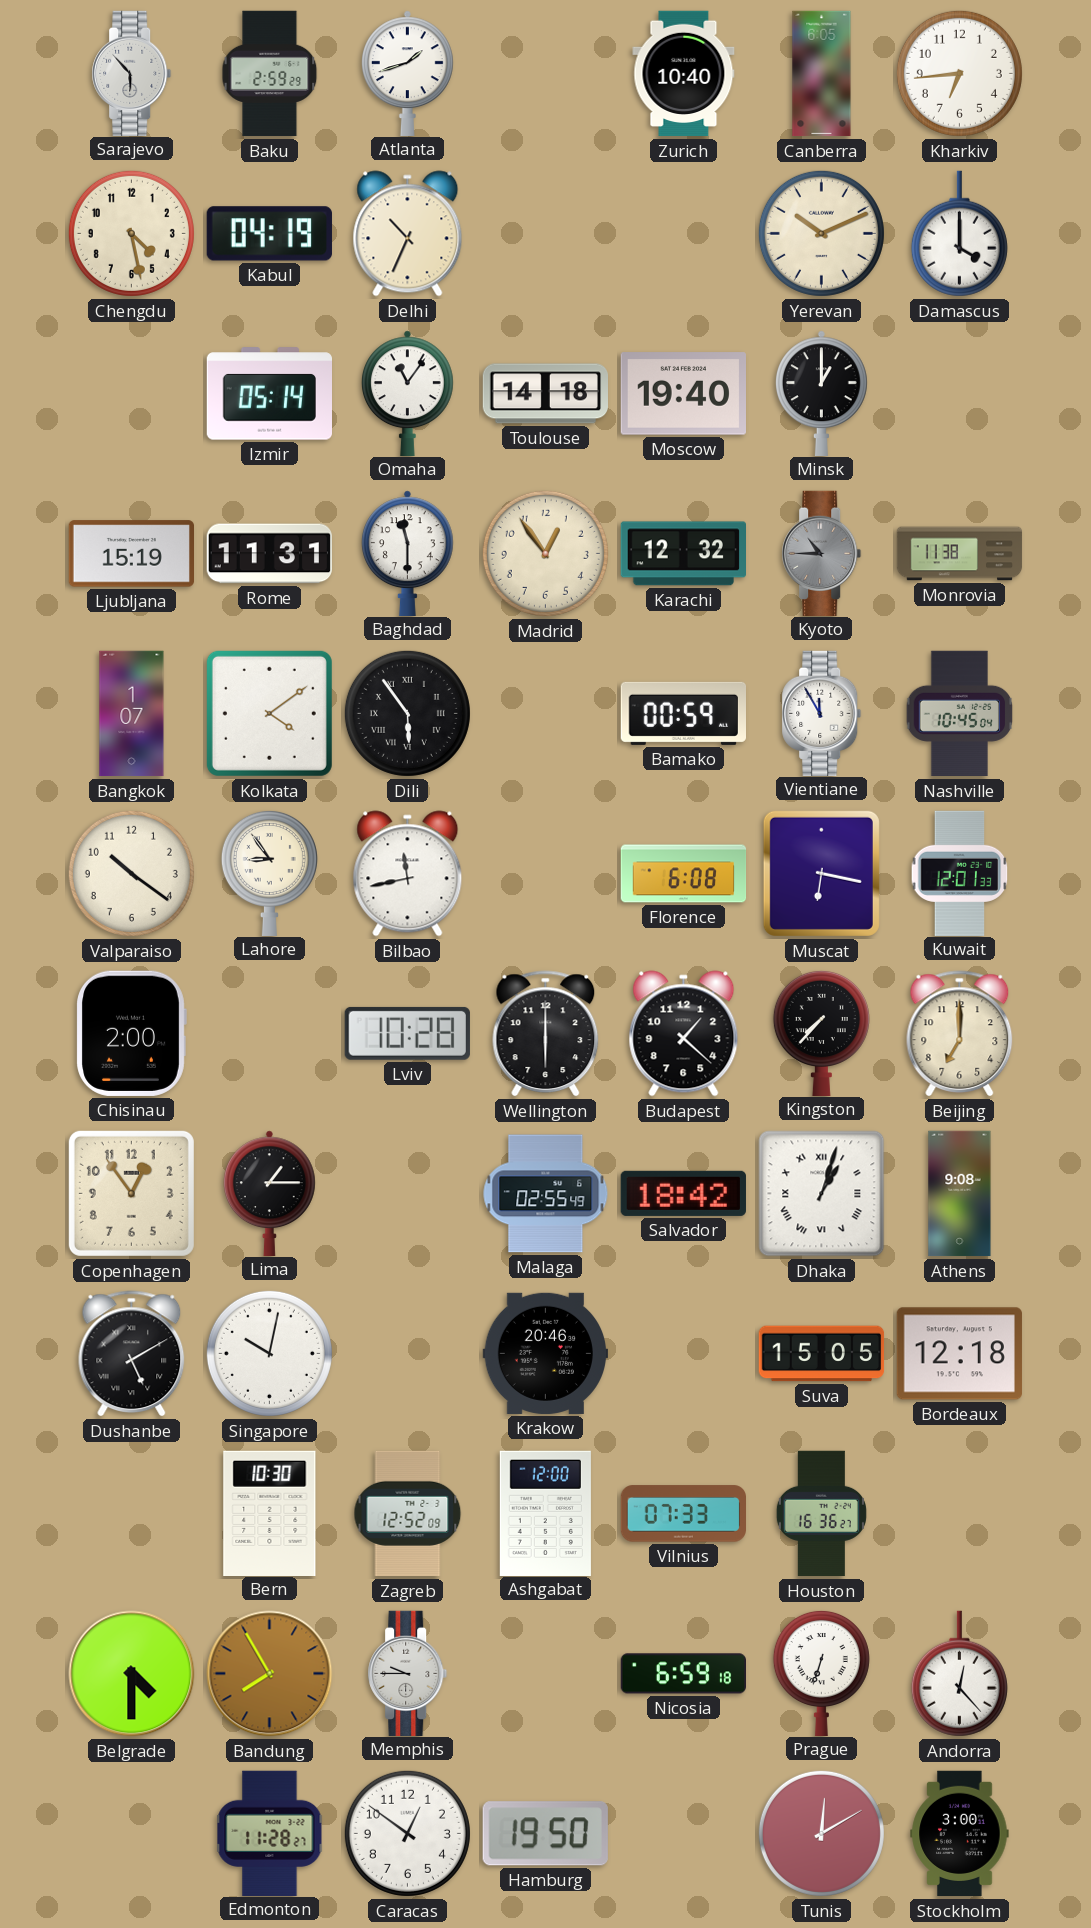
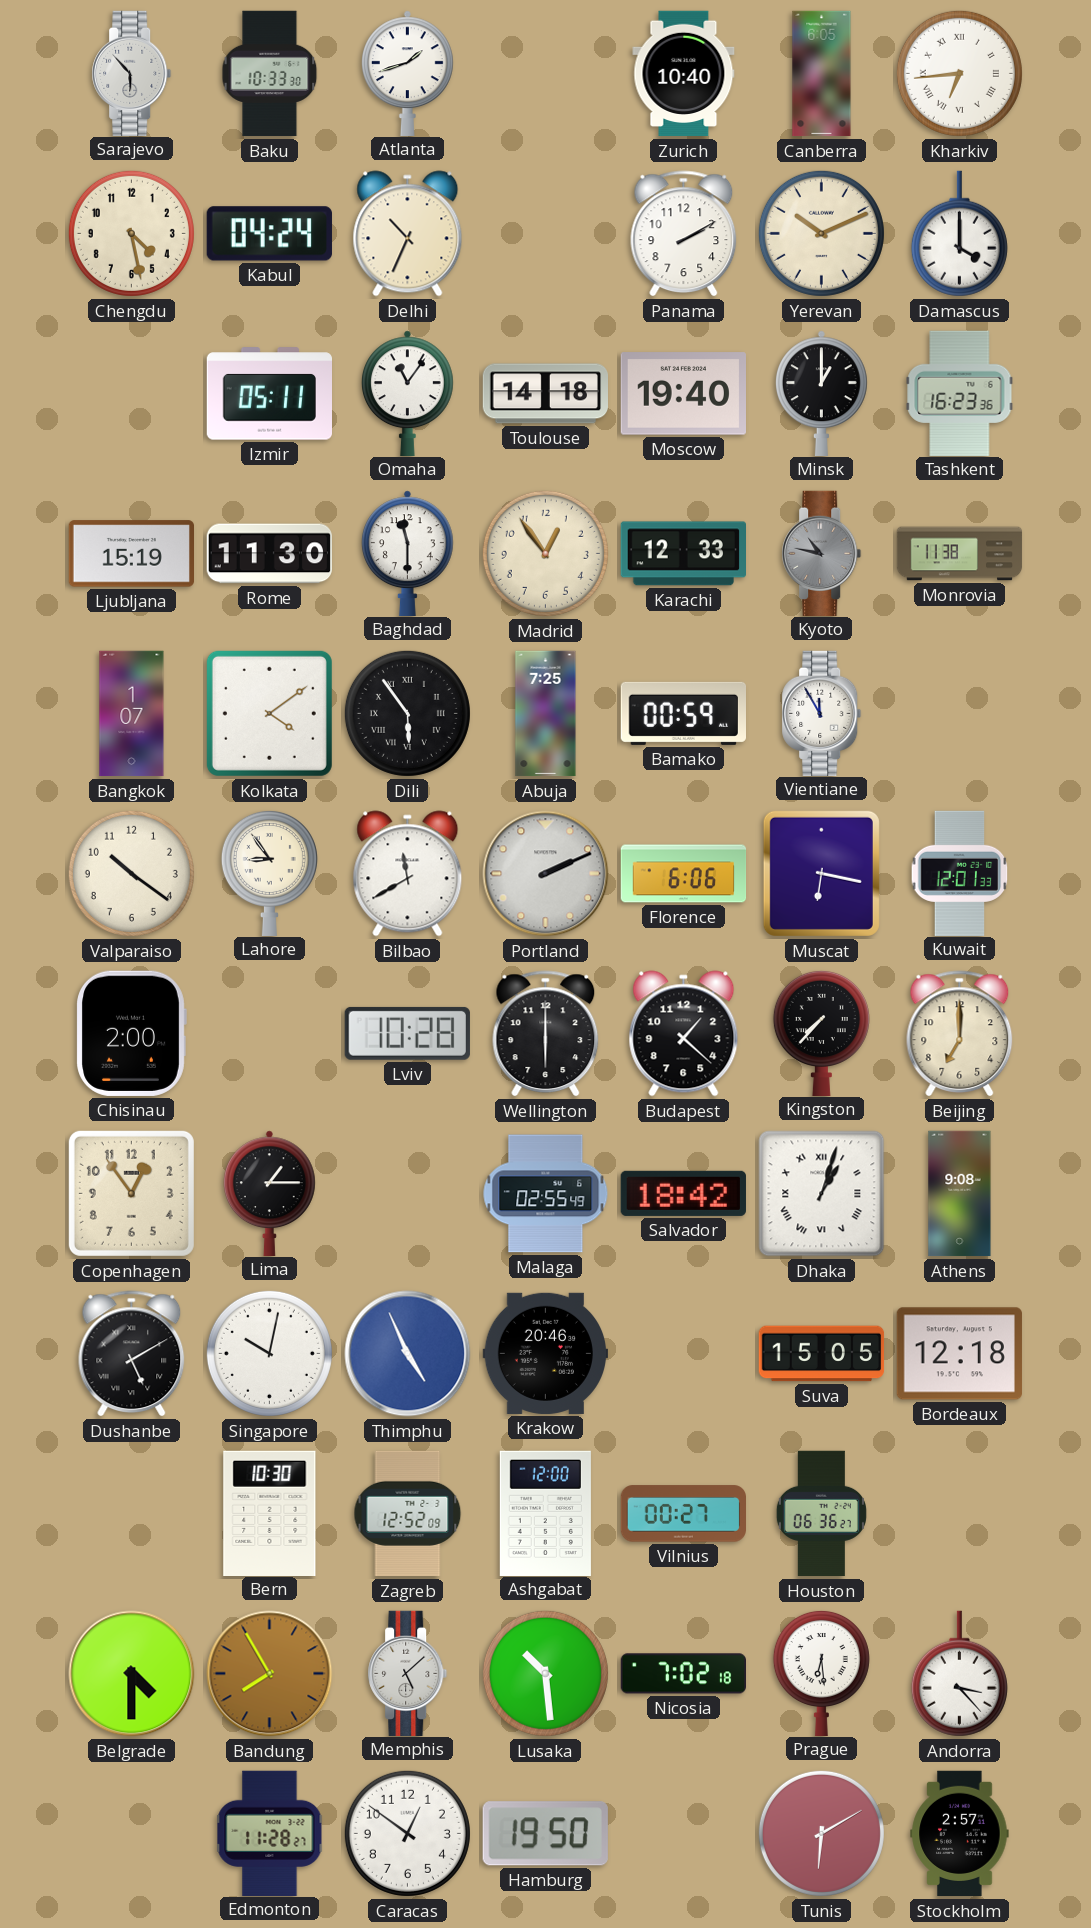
Baku: 2:59 -> 10:33 (270, 74)
Kharkiv numerals: Arabic -> Roman (959, 73)
Kabul: 04:19 -> 04:24 (269, 234)
Panama: none -> 2:10 (684, 234)
Izmir: 05:14 -> 05:11 (269, 394)
Tashkent: none -> 16:23 (960, 393)
Rome: 11:31 -> 11:30 (269, 554)
Karachi: 12:32 -> 12:33 (683, 554)
Kyoto: 10:45 -> 10:47 (822, 553)
Abuja: none -> 7:25 (546, 714)
Nashville: 10:45 -> none (960, 714)
Bilbao: 11:43 -> 11:40 (408, 874)
Portland: none -> 2:11 (546, 874)
Florence: 6:08 -> 6:06 (684, 874)
Thimphu: none -> 4:56 (408, 1354)
Vilnius: 07:33 -> 00:27 (683, 1514)
Houston: 16:36 -> 06:36 (821, 1514)
Memphis: 9:45 -> 5:08 (408, 1673)
Lusaka: none -> 10:29 (545, 1673)
Nicosia: 6:59 -> 7:02 (683, 1674)
Prague: 6:33 -> 6:29 (821, 1672)
Andorra: 12:23 -> 3:23 (959, 1674)
Tunis: 12:10 -> 6:10 (821, 1833)
Stockholm: 3:00 -> 2:57 (960, 1834)
